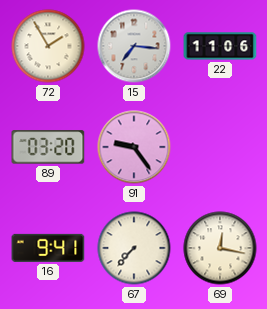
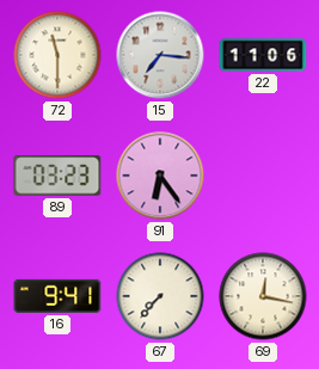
72: 1:55 -> 11:30 (57, 55)
89: 03:20 -> 03:23 (57, 176)
91: 9:24 -> 6:24 (160, 176)
